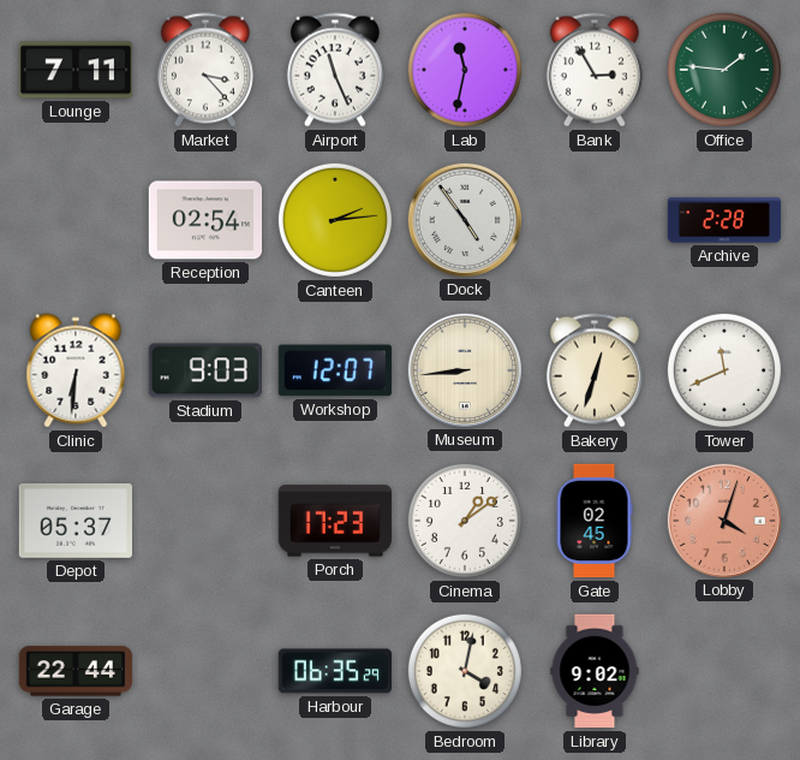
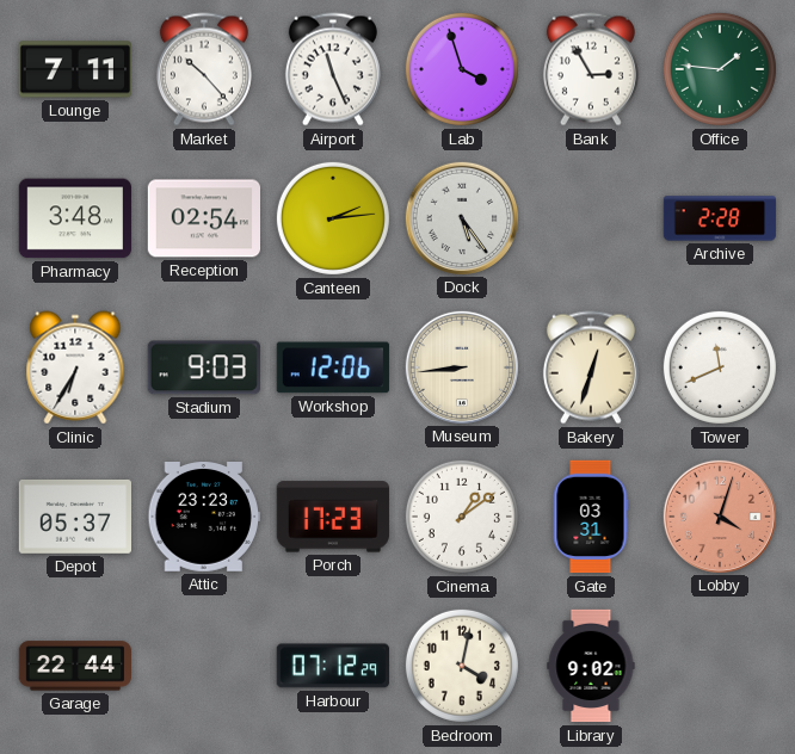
Market: 3:23 -> 10:23 (204, 69)
Lab: 11:32 -> 3:57 (462, 69)
Pharmacy: none -> 3:48 (74, 218)
Dock: 4:54 -> 5:24 (461, 217)
Clinic: 6:31 -> 6:35 (75, 367)
Workshop: 12:07 -> 12:06 (333, 367)
Attic: none -> 23:23 (203, 518)
Gate: 02:45 -> 03:31 (591, 517)
Harbour: 06:35 -> 07:12 (332, 666)
